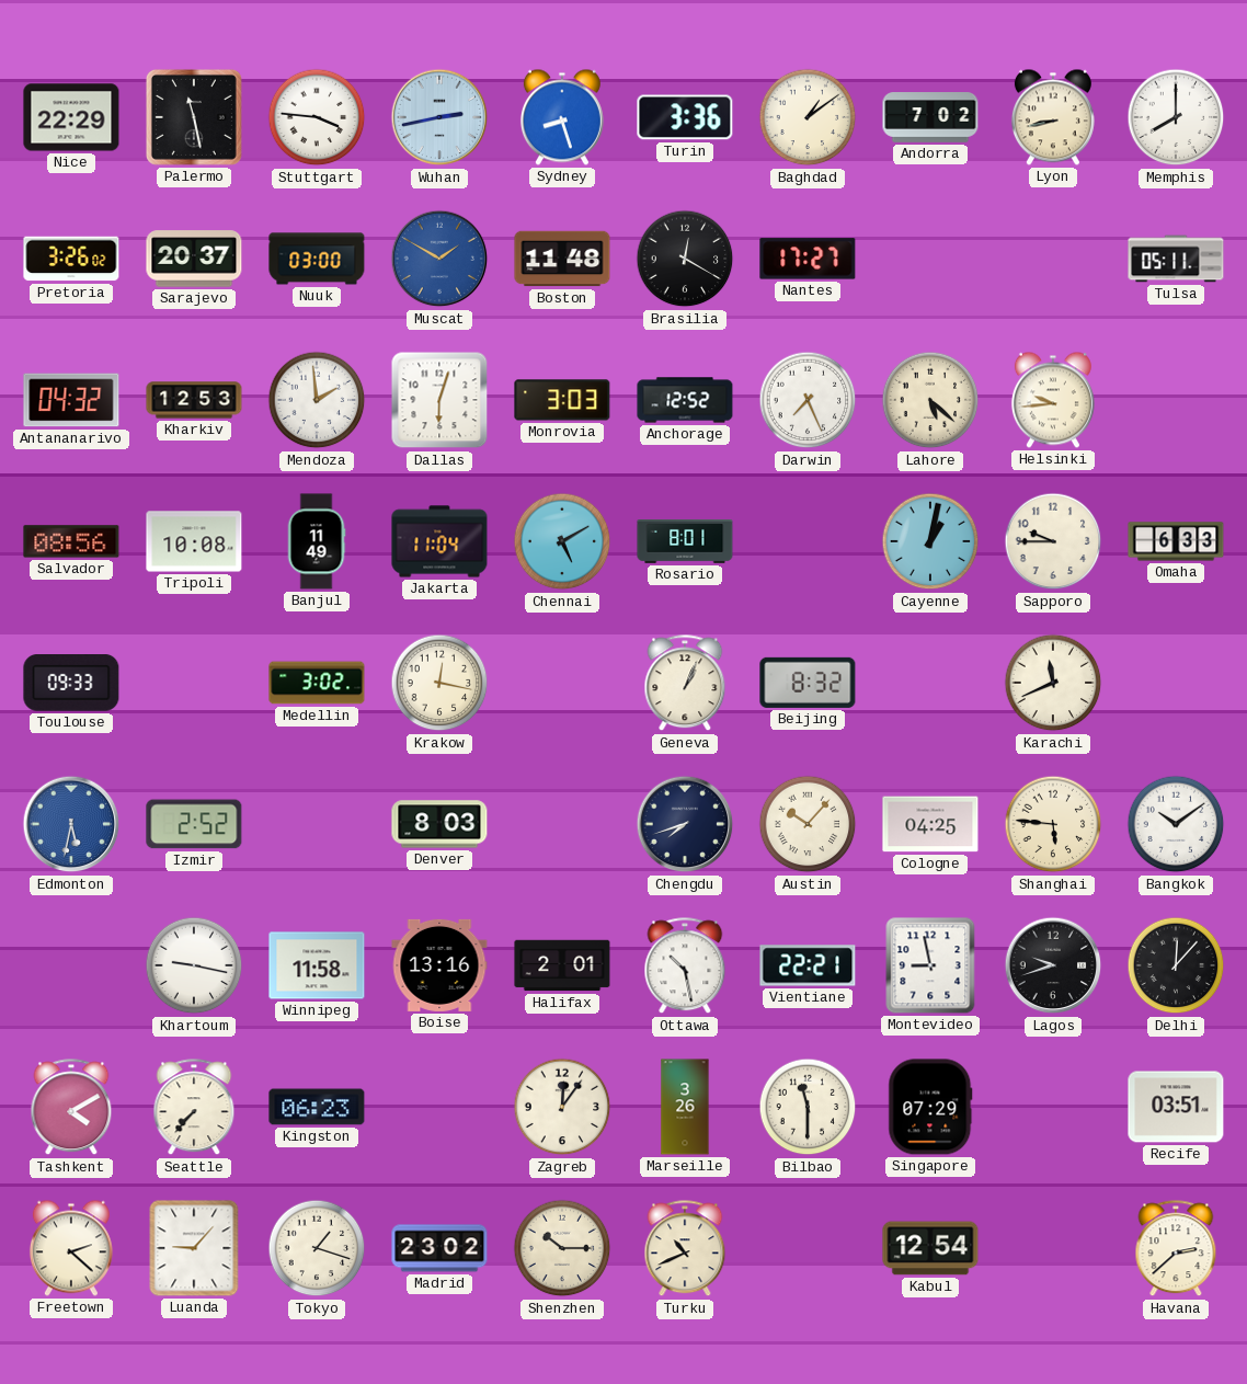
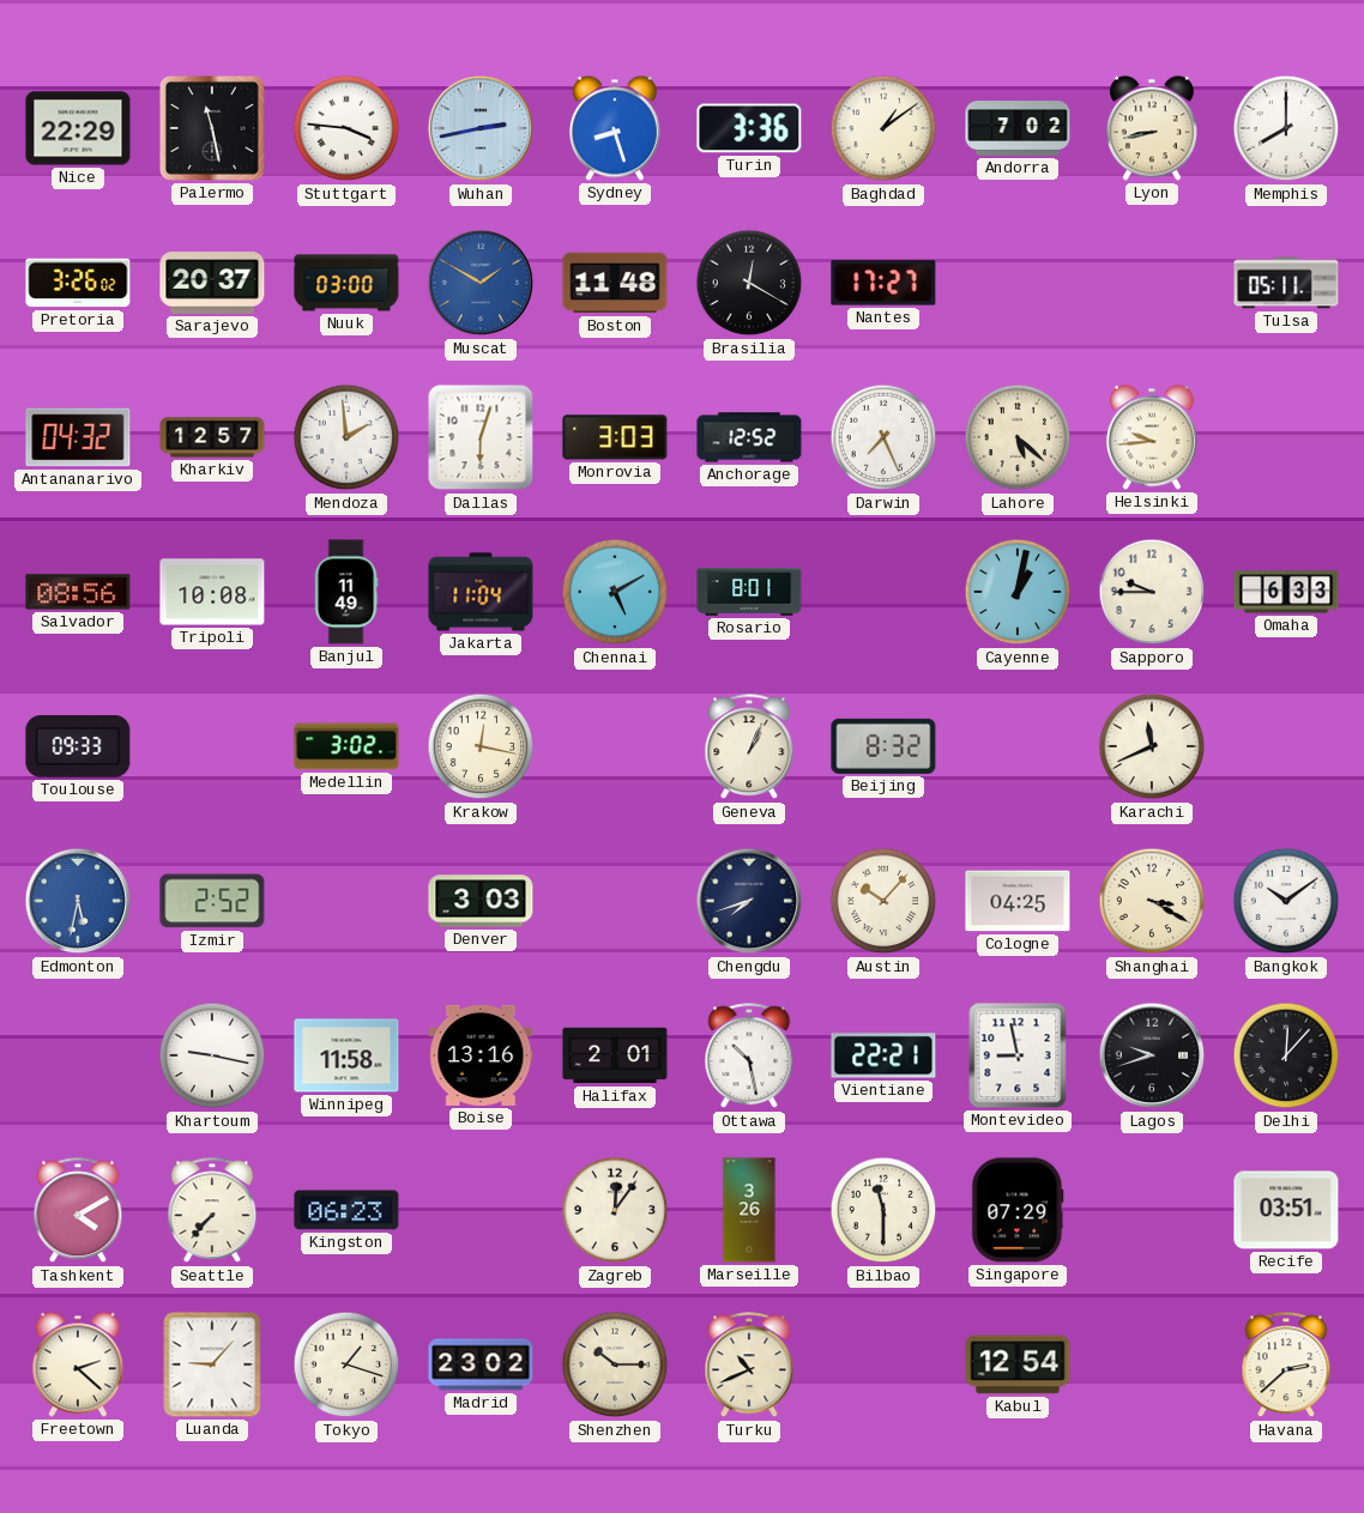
Kharkiv: 12:53 -> 12:57 (212, 437)
Denver: 8:03 -> 3:03 (481, 901)
Shanghai: 5:46 -> 3:20 (1152, 901)
